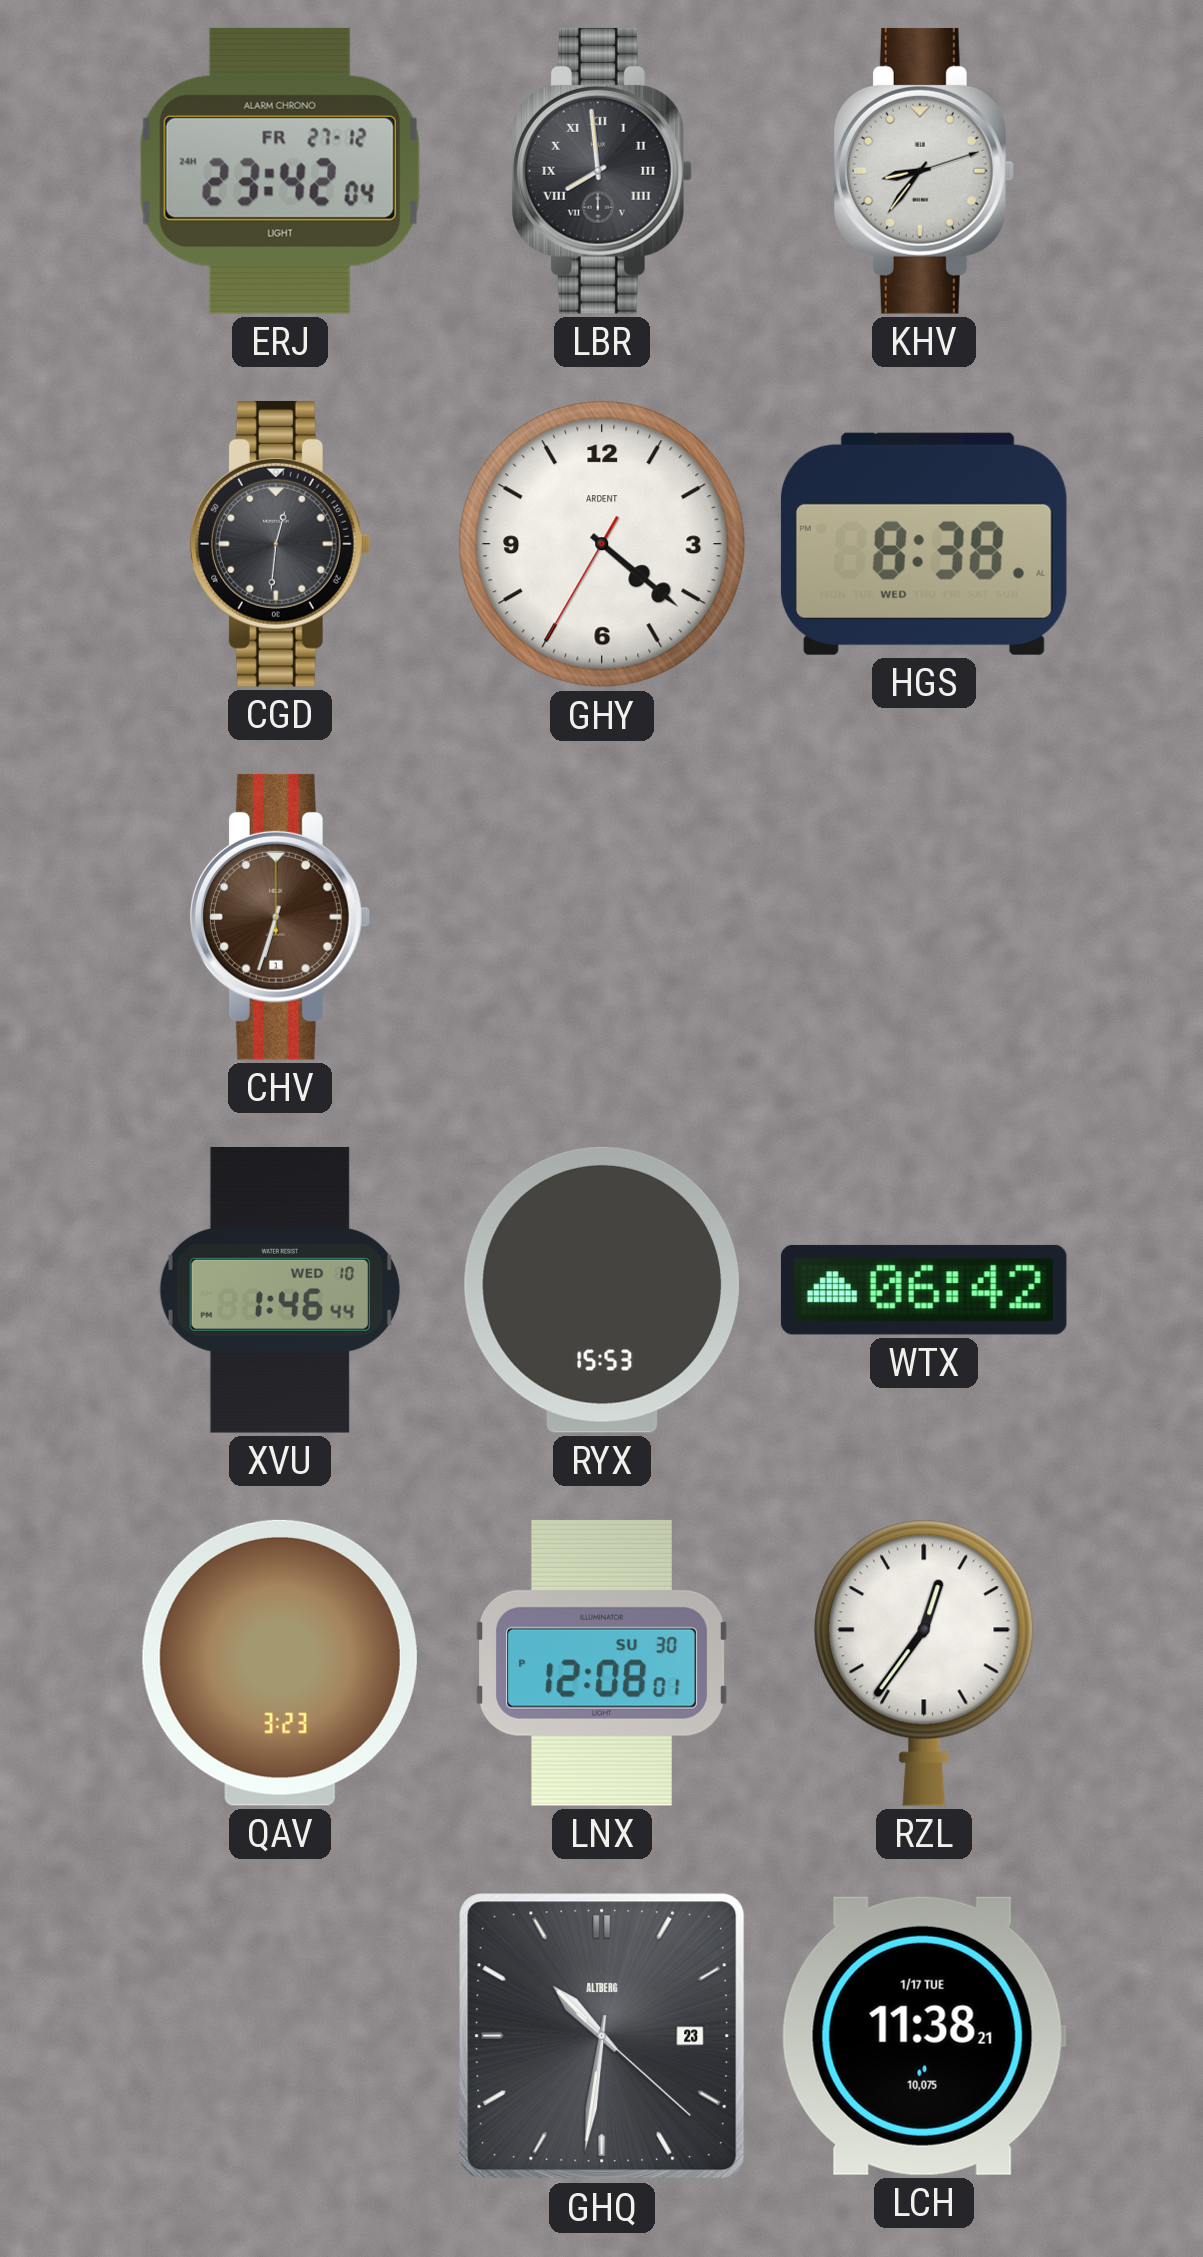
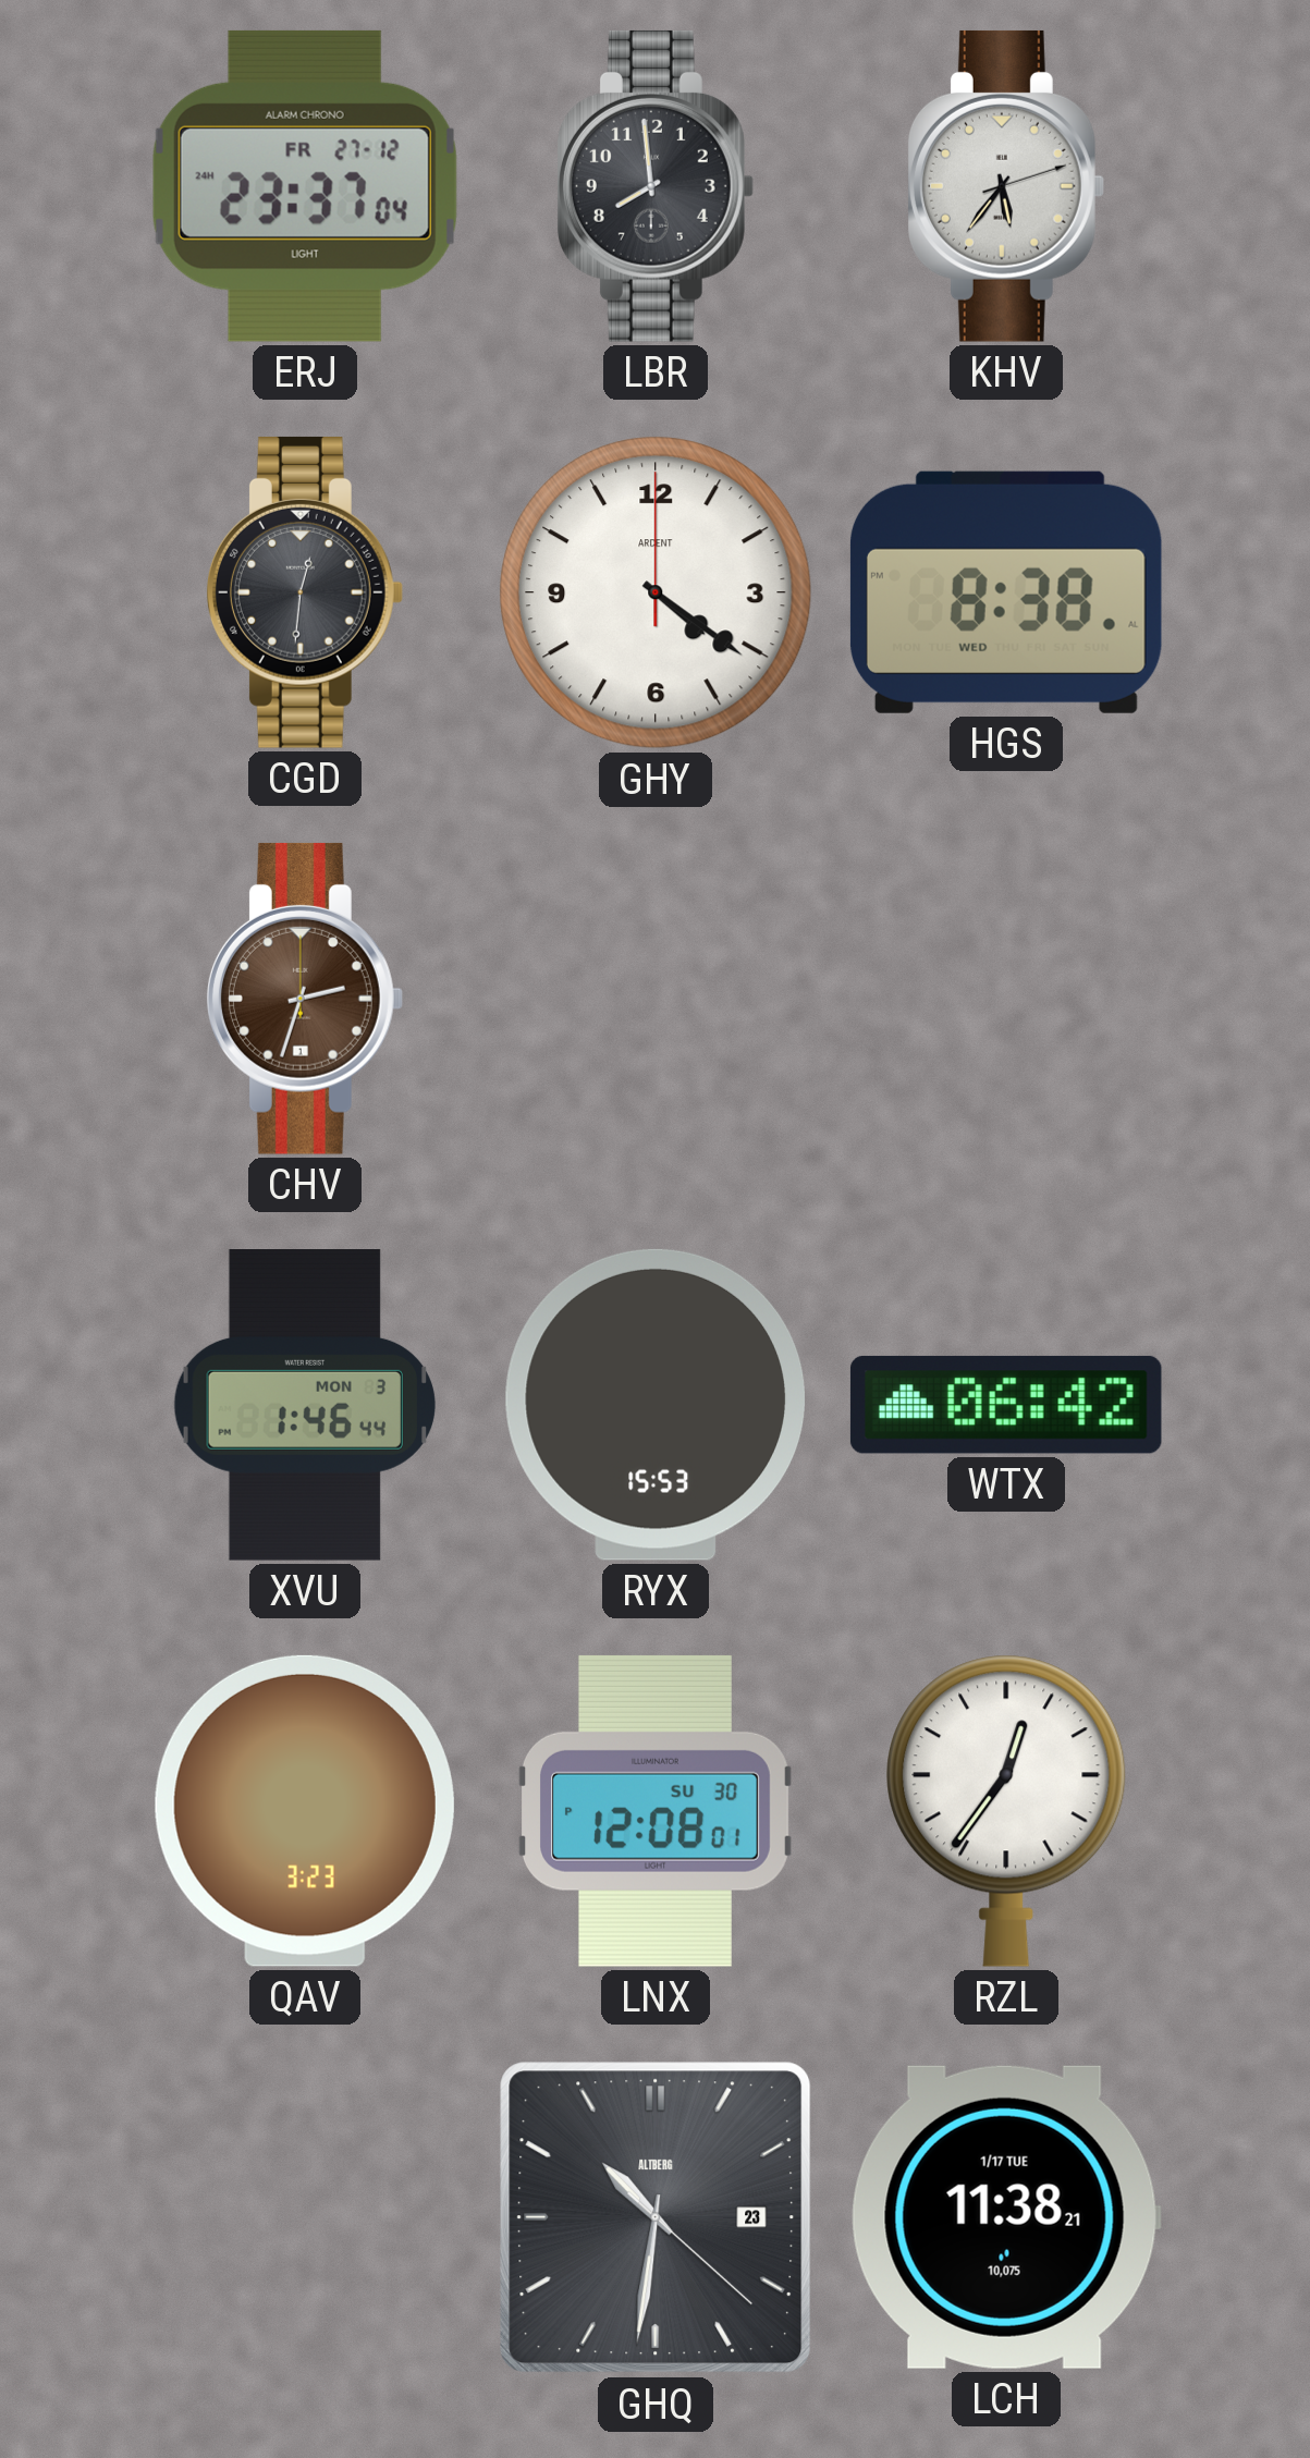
ERJ: 23:42 -> 23:37 (305, 186)
LBR numerals: Roman -> Arabic (654, 186)
KHV: 8:36 -> 5:36 (1005, 186)
GHY: 4:21:35 -> 4:21:00 (656, 592)
CHV: 6:33 -> 2:33 (304, 999)
XVU date: WED 10 -> MON 3 (305, 1406)
